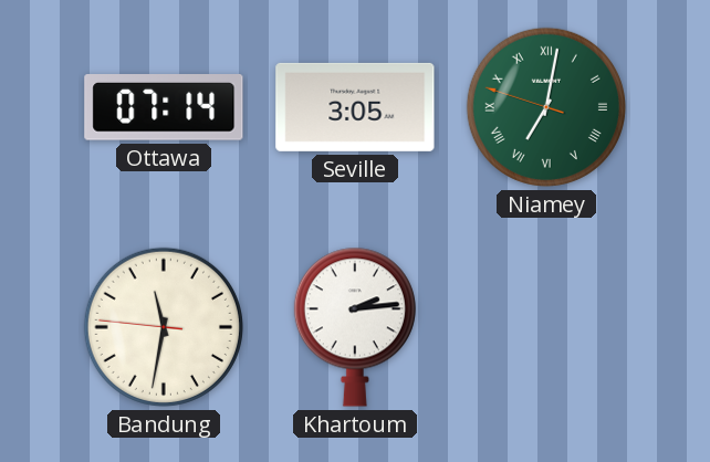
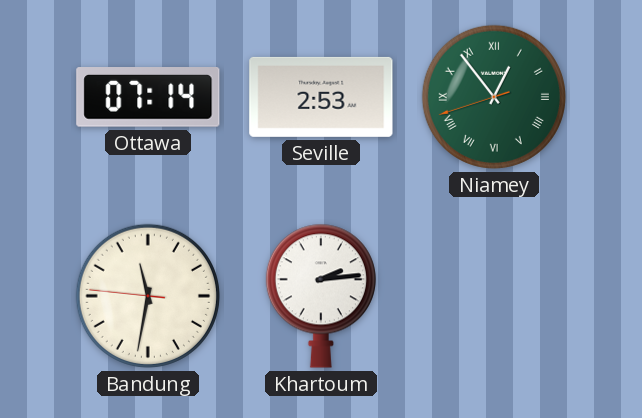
Seville: 3:05 -> 2:53 (321, 97)
Niamey: 7:01 -> 12:53 (494, 97)
